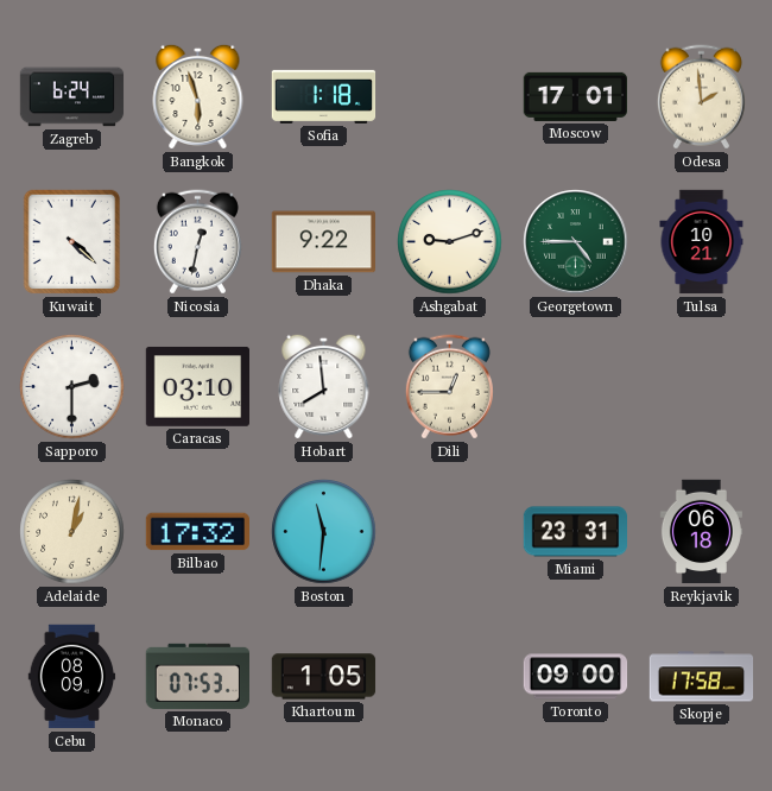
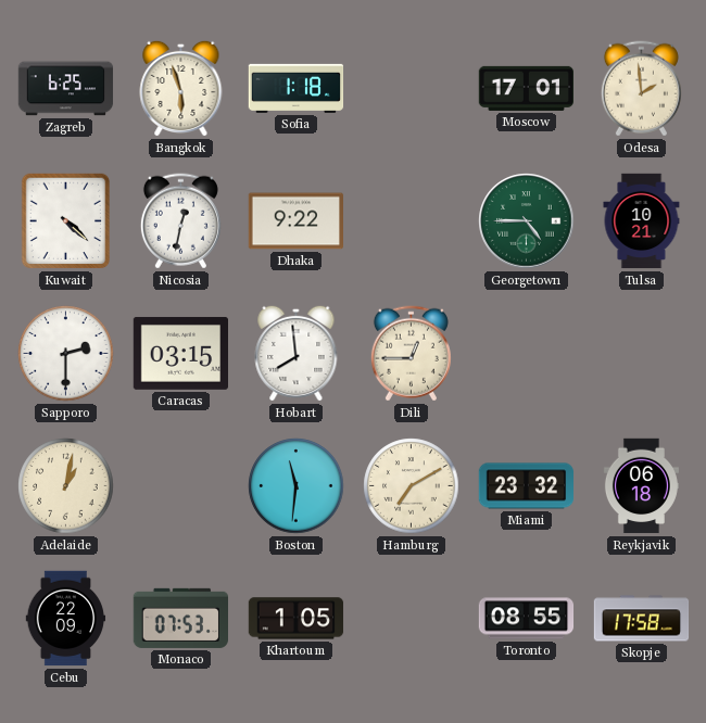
Zagreb: 6:24 -> 6:25 (66, 89)
Ashgabat: 9:12 -> none (450, 242)
Caracas: 03:10 -> 03:15 (180, 353)
Bilbao: 17:32 -> none (197, 532)
Hamburg: none -> 7:10 (412, 486)
Miami: 23:31 -> 23:32 (527, 486)
Cebu: 08:09 -> 22:09 (66, 619)
Toronto: 09:00 -> 08:55 (527, 619)
